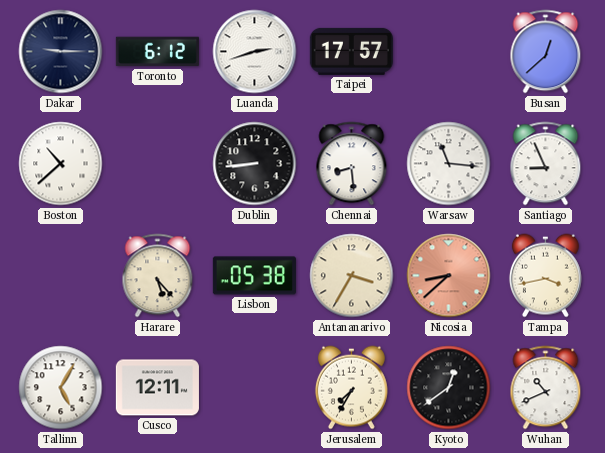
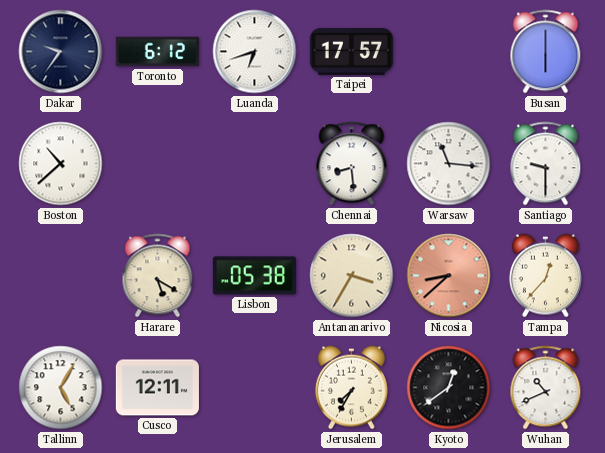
Dakar: 9:15 -> 9:36 (61, 52)
Luanda: 2:42 -> 6:42 (255, 52)
Busan: 12:38 -> 6:00 (546, 52)
Dublin: 8:44 -> none (255, 164)
Santiago: 8:56 -> 9:30 (546, 164)
Harare: 5:23 -> 5:20 (158, 276)
Tampa: 3:43 -> 12:37 (545, 276)
